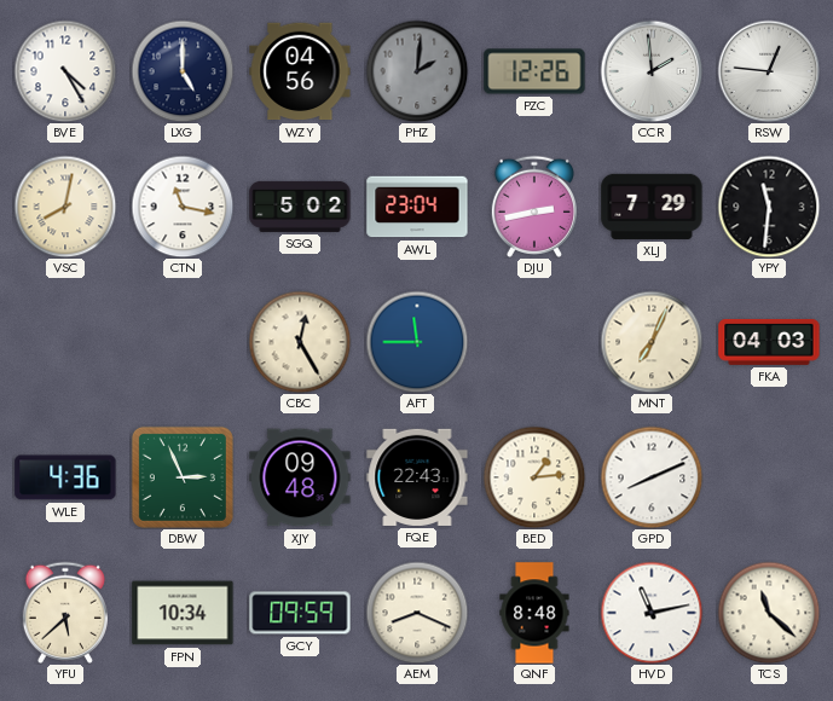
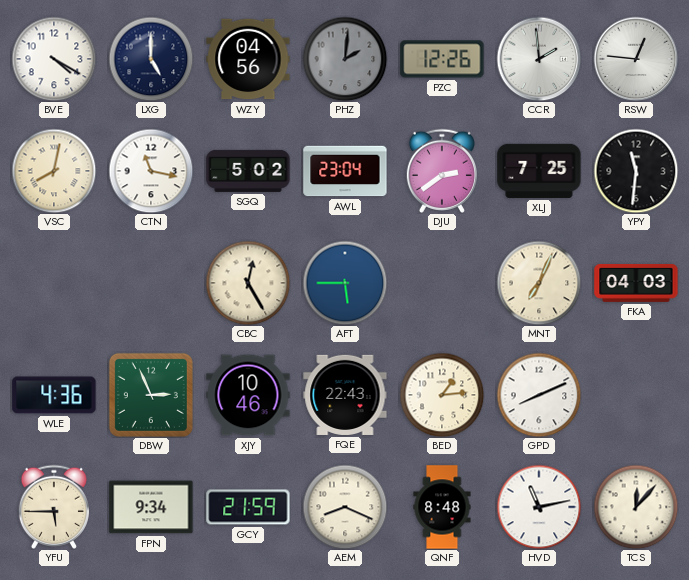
BVE: 4:25 -> 4:20 (54, 59)
DJU: 2:43 -> 2:39 (442, 171)
XLJ: 7:29 -> 7:25 (539, 171)
AFT: 11:45 -> 5:45 (345, 283)
XJY: 09:48 -> 10:46 (248, 395)
YFU: 5:38 -> 5:45 (54, 507)
FPN: 10:34 -> 9:34 (151, 507)
GCY: 09:59 -> 21:59 (248, 507)
TCS: 11:22 -> 12:07 (636, 507)
